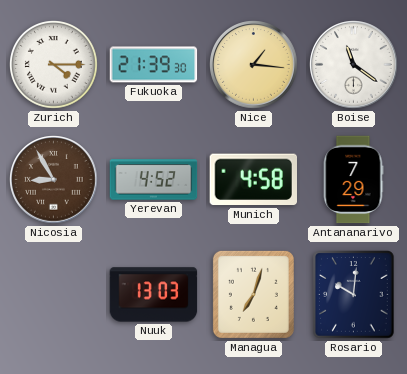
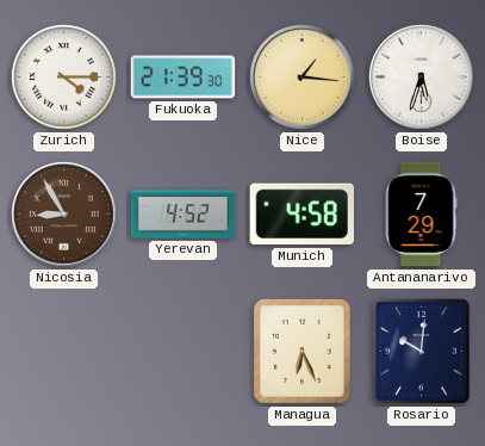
Boise: 11:21 -> 5:33 (422, 78)
Nuuk: 13:03 -> none (154, 295)
Managua: 7:03 -> 6:26 (301, 351)
